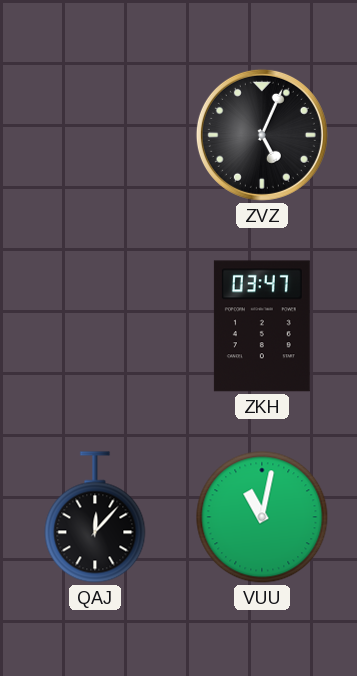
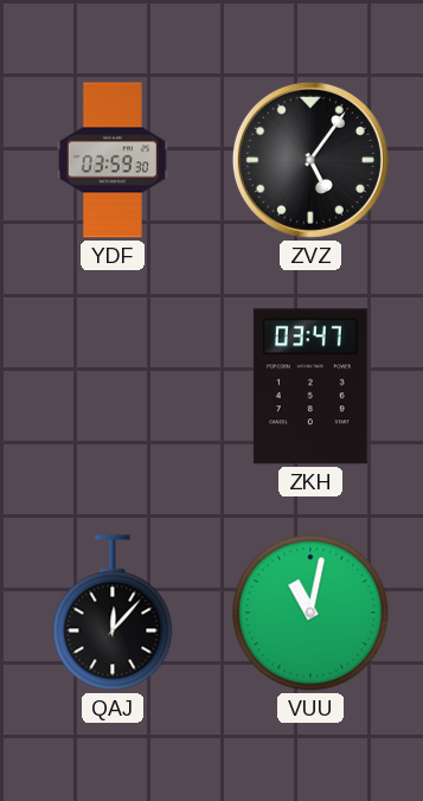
YDF: none -> 03:59 (113, 160)
ZVZ: 5:04 -> 5:06 (310, 160)
